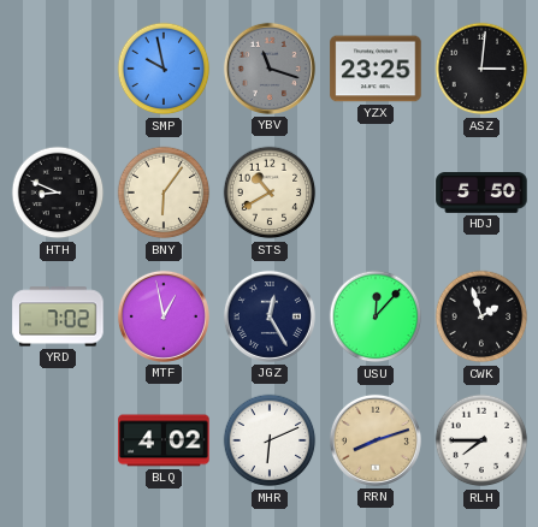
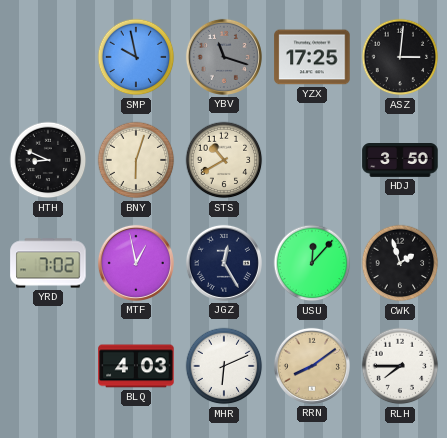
YZX: 23:25 -> 17:25 (312, 57)
BNY: 6:06 -> 6:03 (136, 160)
HDJ: 5:50 -> 3:50 (400, 161)
BLQ: 4:02 -> 4:03 (136, 366)
RRN: 8:12 -> 8:09 (312, 366)
